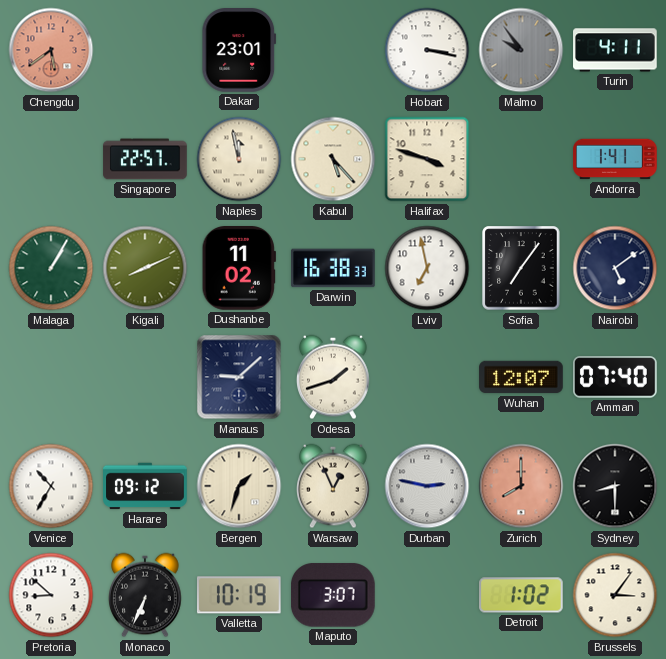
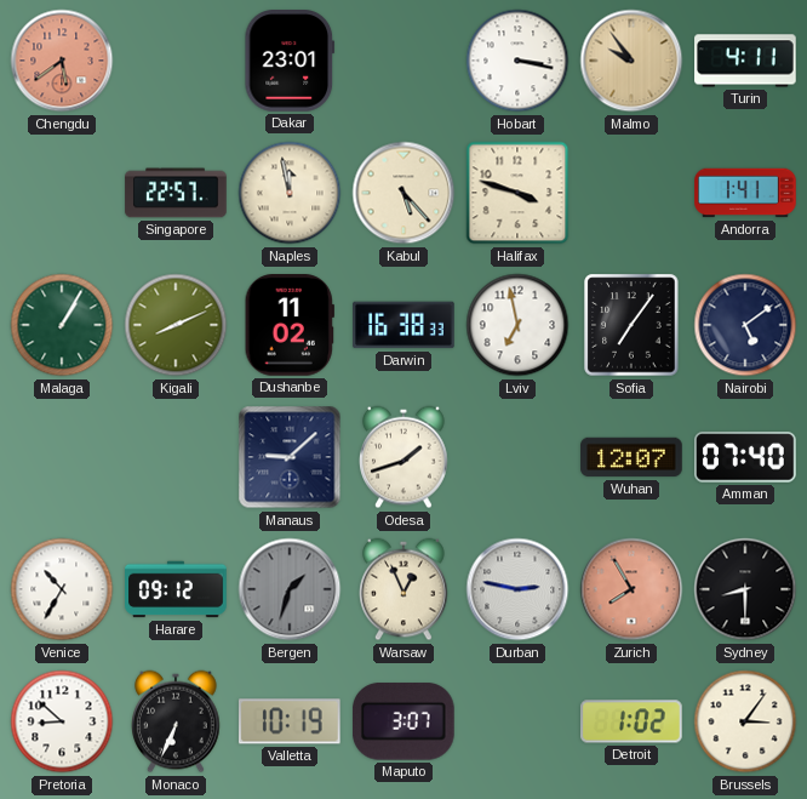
Malmo dial: grey -> champagne (631, 61)
Bergen dial: cream -> grey (290, 589)
Zurich: 8:00 -> 7:55 (631, 589)
